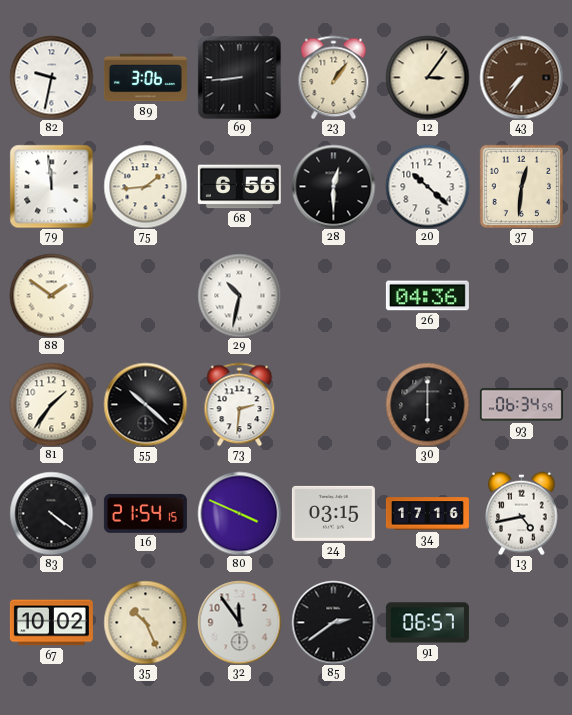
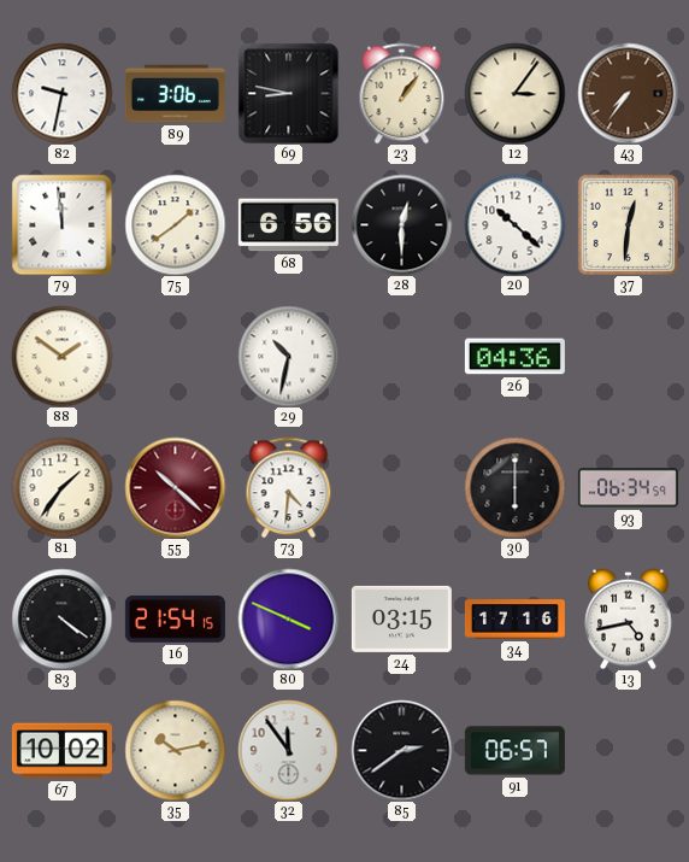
69: 8:44 -> 8:47 (288, 93)
75: 1:44 -> 1:39 (175, 224)
55 dial: black -> burgundy (175, 487)
73: 2:31 -> 4:31 (289, 487)
35: 10:26 -> 10:13 (175, 750)
